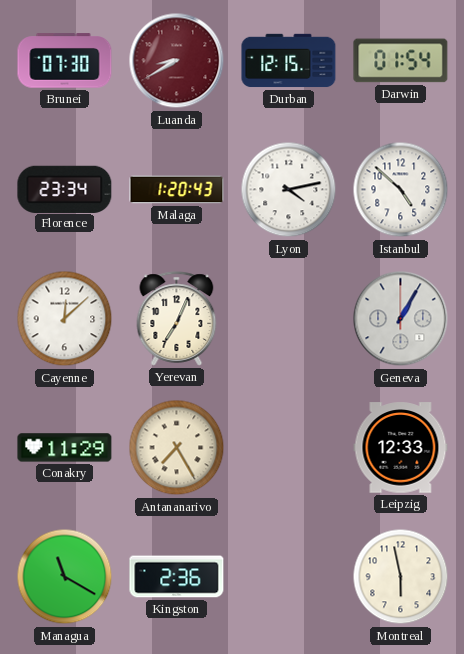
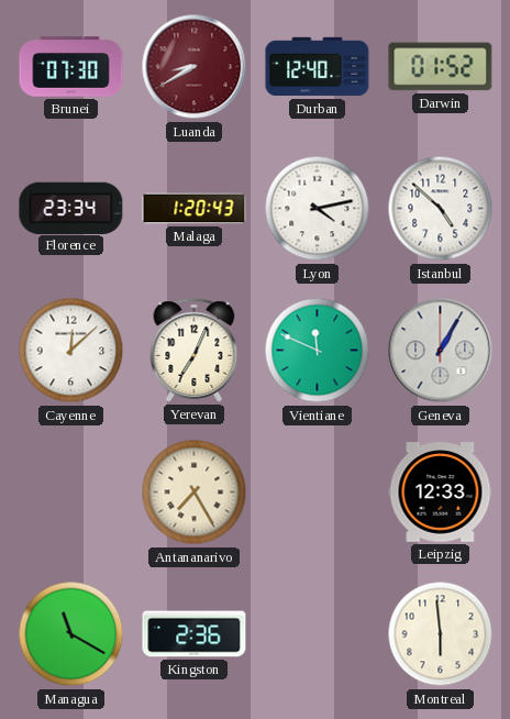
Durban: 12:15 -> 12:40 (318, 67)
Darwin: 01:54 -> 01:52 (441, 67)
Vientiane: none -> 11:49 (318, 351)
Conakry: 11:29 -> none (65, 448)
Montreal: 5:58 -> 5:59 (441, 634)
